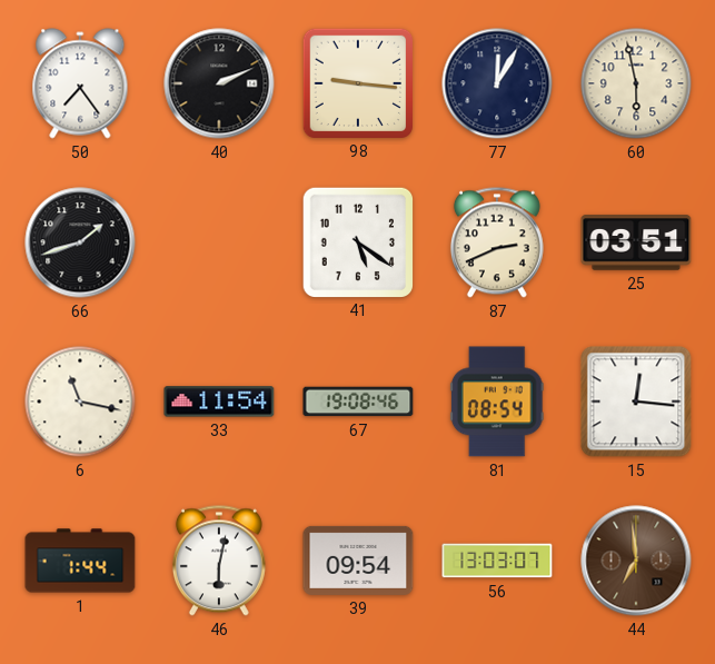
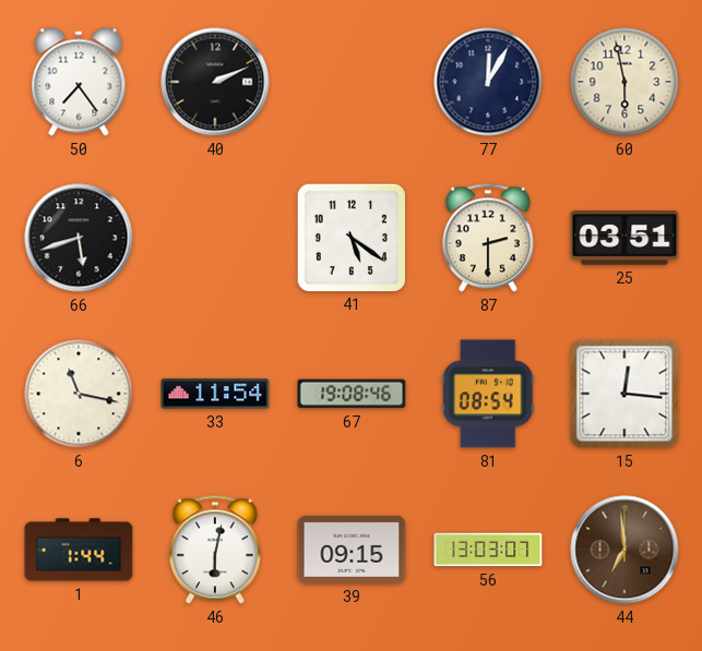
98: 9:16 -> none (357, 82)
66: 1:42 -> 5:42 (79, 238)
87: 2:41 -> 2:30 (488, 238)
39: 09:54 -> 09:15 (352, 550)
